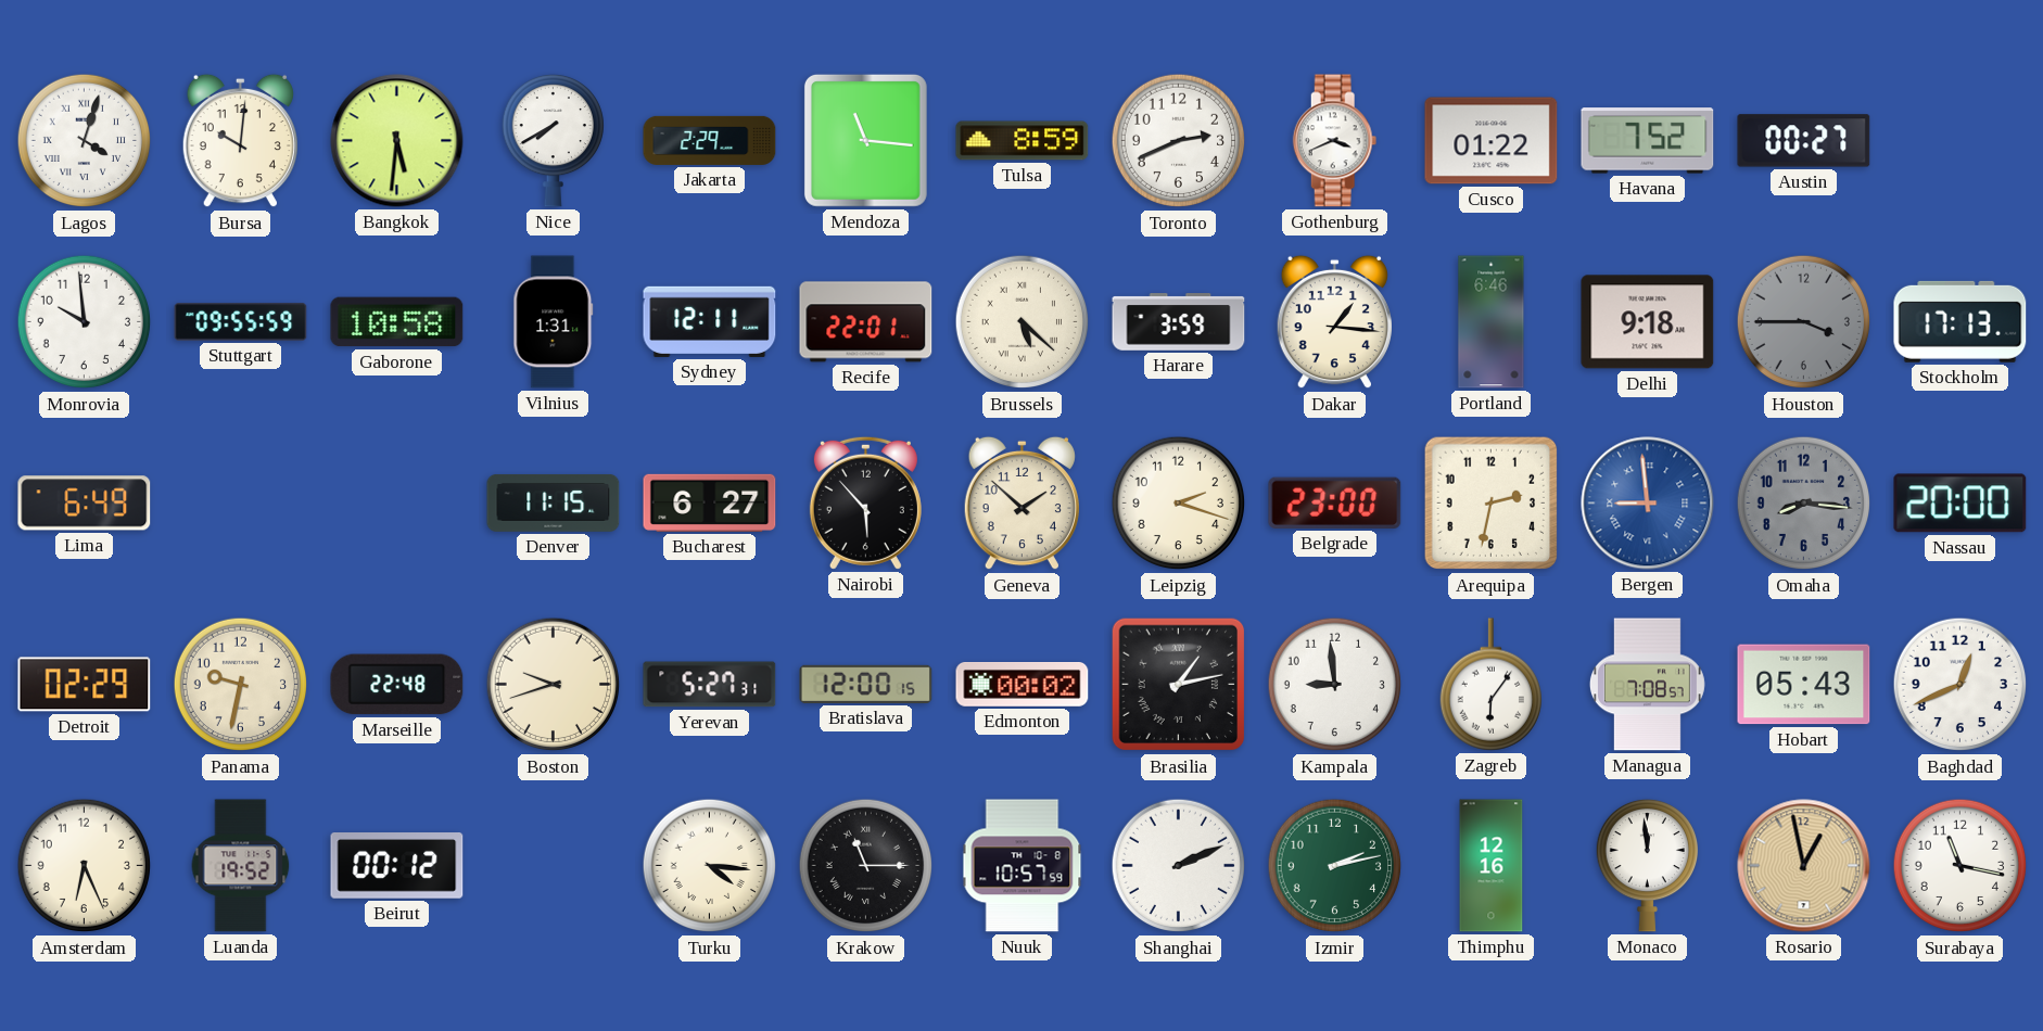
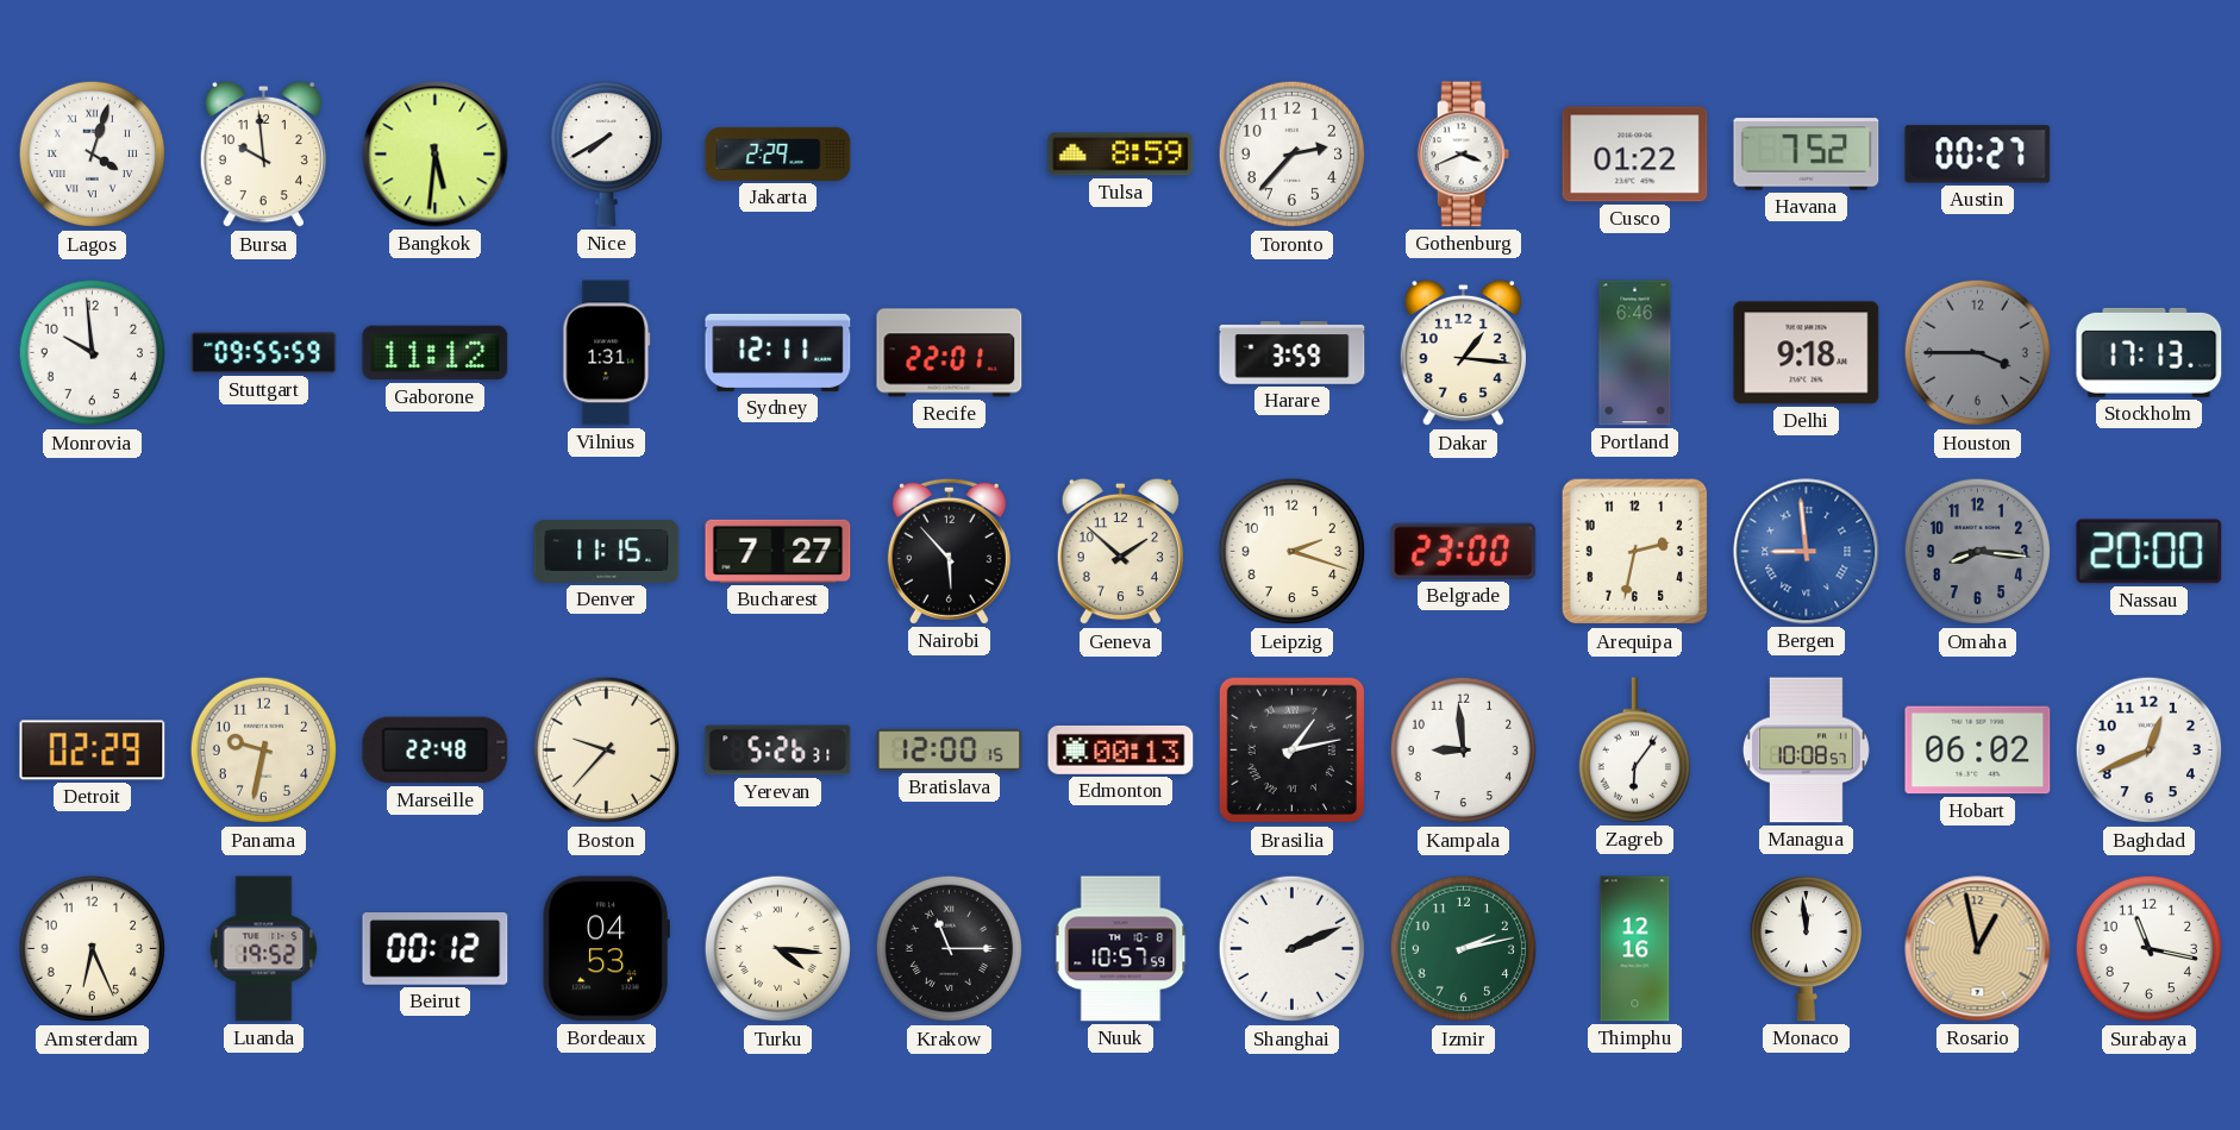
Bursa: 10:01 -> 9:59 (263, 155)
Mendoza: 11:16 -> none (865, 140)
Toronto: 2:41 -> 2:37 (1293, 155)
Gaborone: 10:58 -> 11:12 (436, 353)
Brussels: 5:22 -> none (1023, 322)
Lima: 6:49 -> none (85, 504)
Bucharest: 6:27 -> 7:27 (778, 551)
Boston: 9:42 -> 9:37 (607, 751)
Yerevan: 5:27 -> 5:26 (778, 751)
Edmonton: 00:02 -> 00:13 (1121, 751)
Managua: 7:08 -> 10:08 (1806, 751)
Hobart: 05:43 -> 06:02 (1978, 751)
Bordeaux: none -> 04:53 (606, 949)
